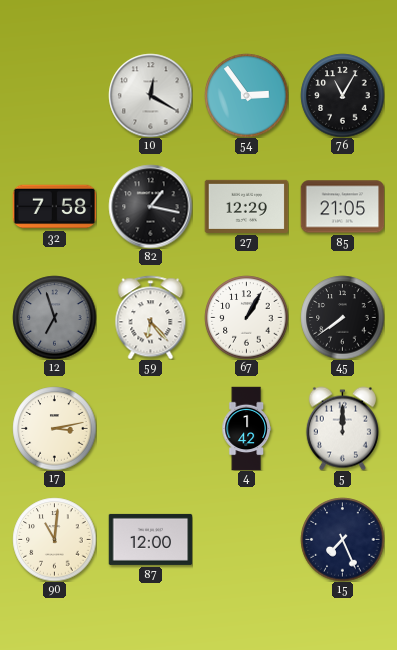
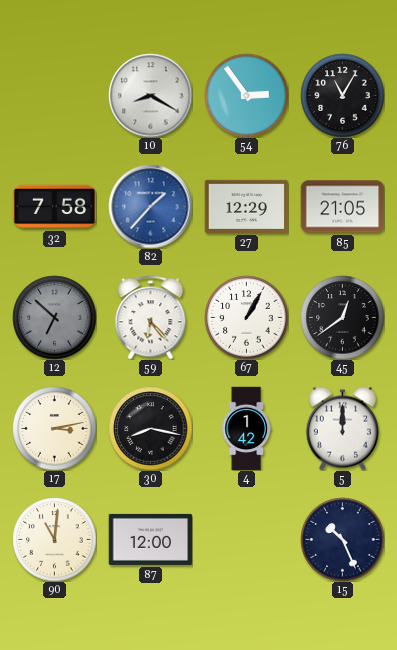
10: 12:20 -> 8:20 (150, 95)
82: 1:17 -> 1:37 (150, 206)
82 dial: black -> blue (150, 206)
12: 6:57 -> 6:52 (54, 317)
45: 7:39 -> 12:39 (342, 317)
30: none -> 8:17 (150, 428)
15: 7:26 -> 10:26 (342, 539)
